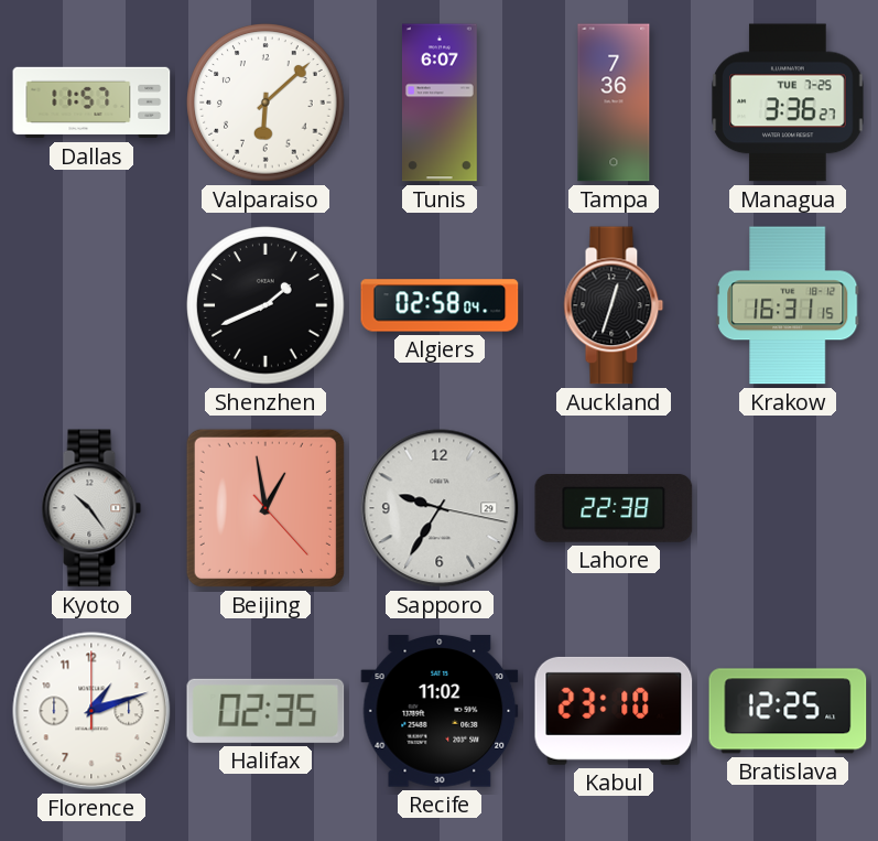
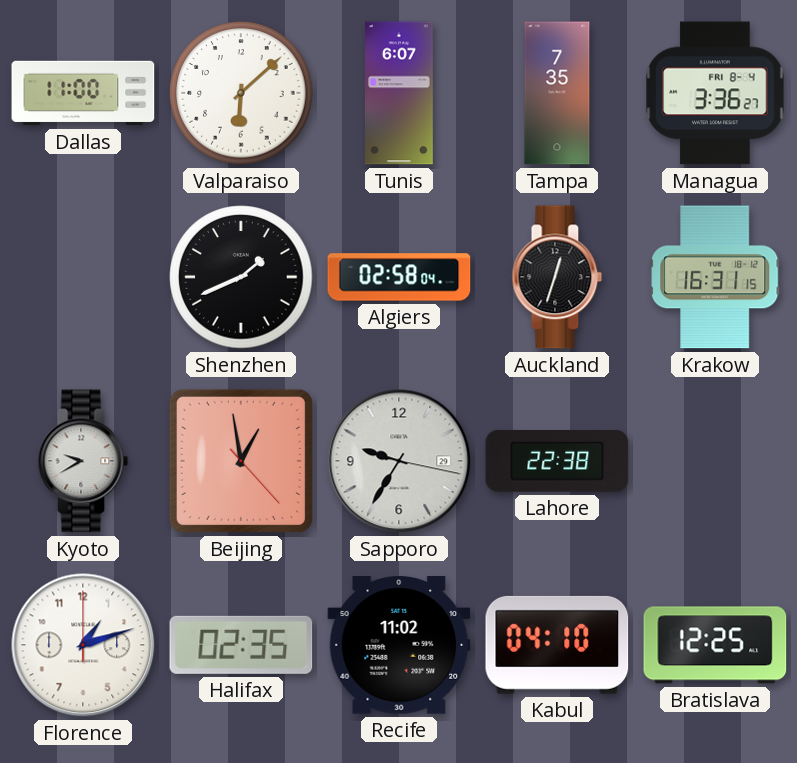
Dallas: 11:57 -> 11:00 (83, 93)
Tampa: 7:36 -> 7:35 (557, 93)
Managua date: TUE 7-25 -> FRI 8-4 (715, 93)
Kyoto: 10:24 -> 9:40 (83, 461)
Kabul: 23:10 -> 04:10 (557, 645)
